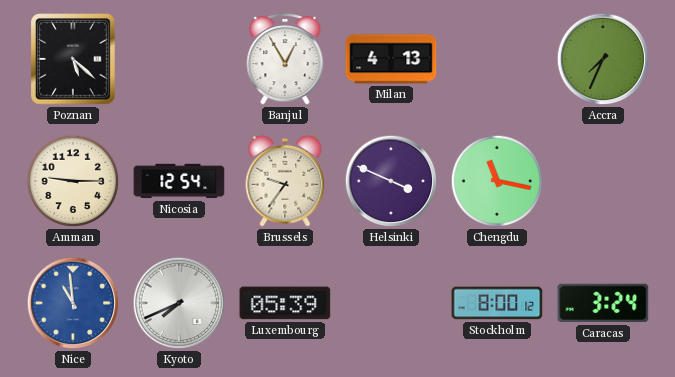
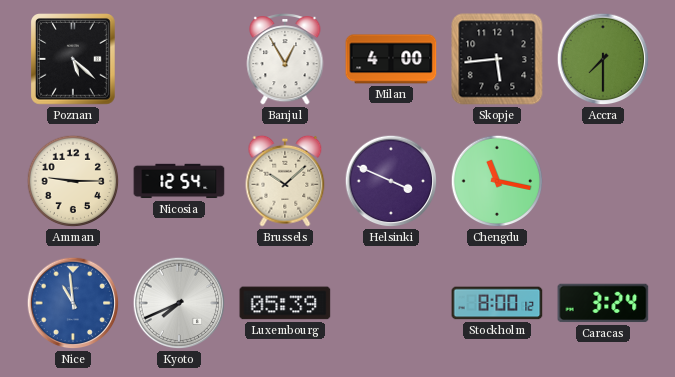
Milan: 4:13 -> 4:00 (391, 59)
Skopje: none -> 5:44 (497, 59)
Accra: 7:34 -> 7:30 (603, 59)
Brussels: 9:36 -> 10:08 (285, 181)
